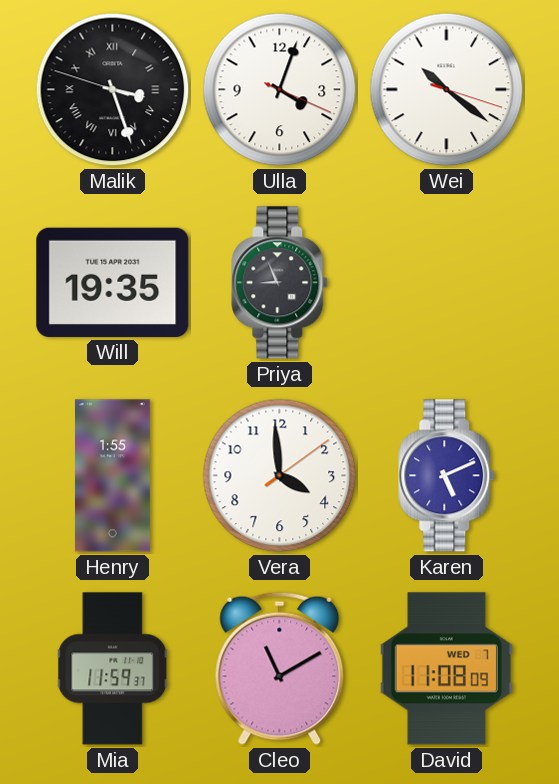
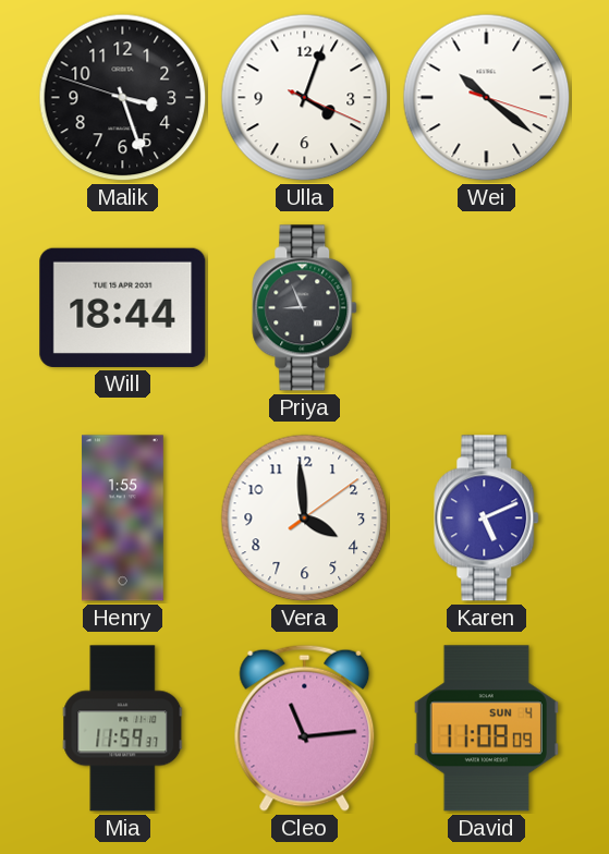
Malik numerals: Roman -> Arabic (123, 98)
Will: 19:35 -> 18:44 (123, 307)
Cleo: 11:10 -> 11:14 (305, 728)
David date: WED 7 -> SUN 4 (486, 729)
